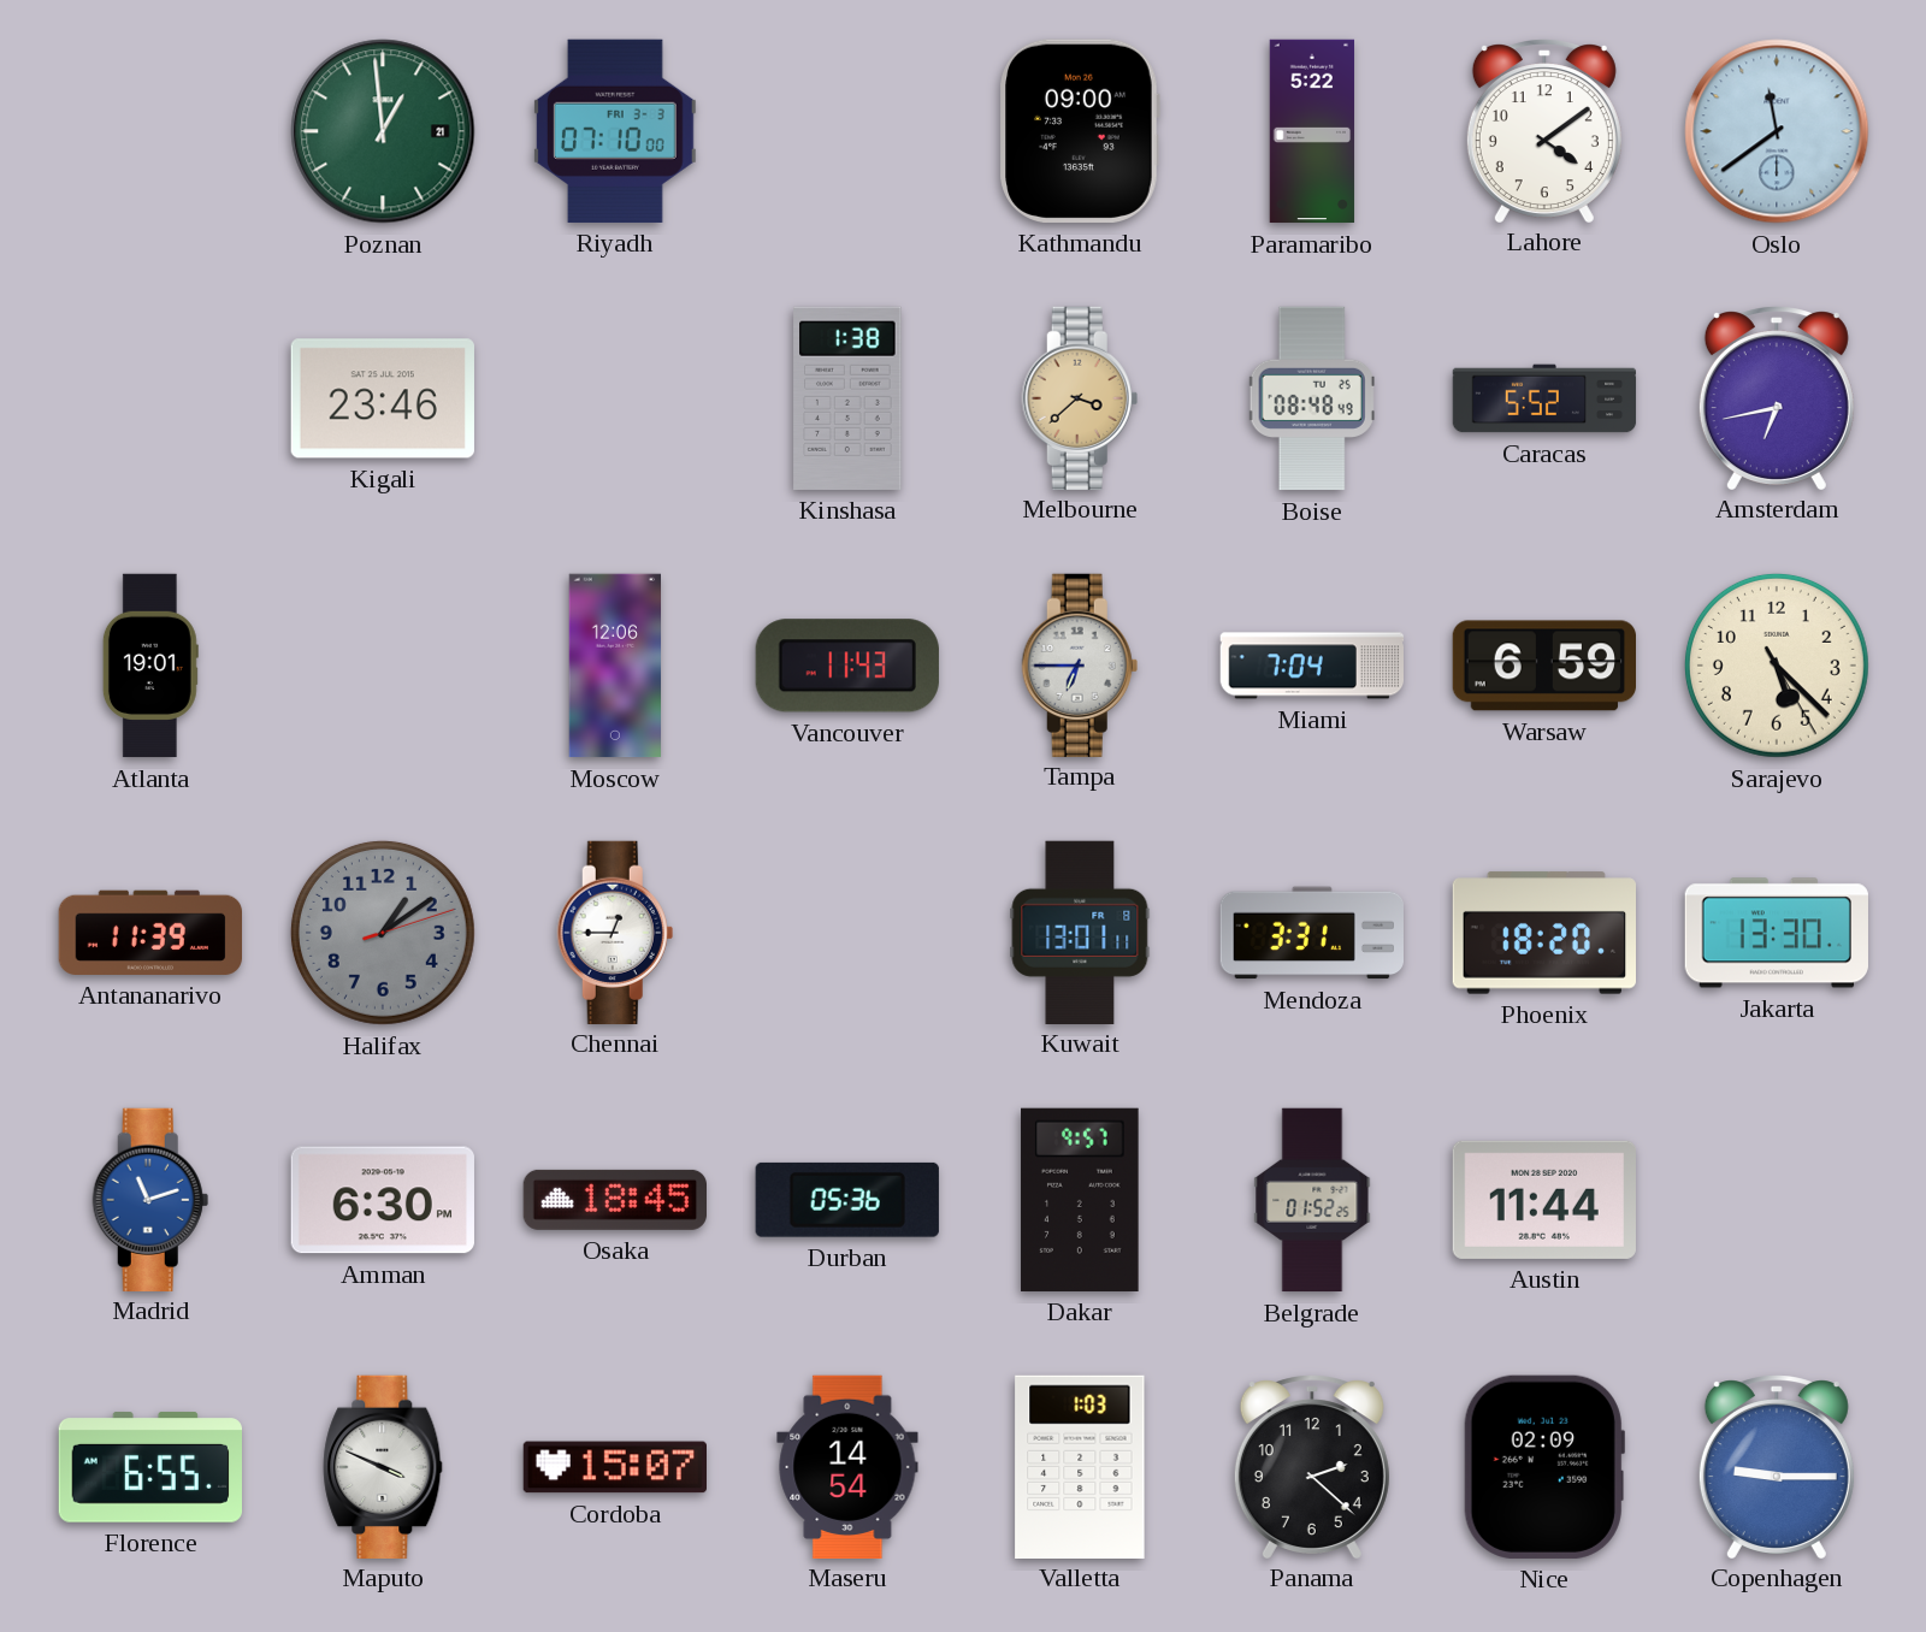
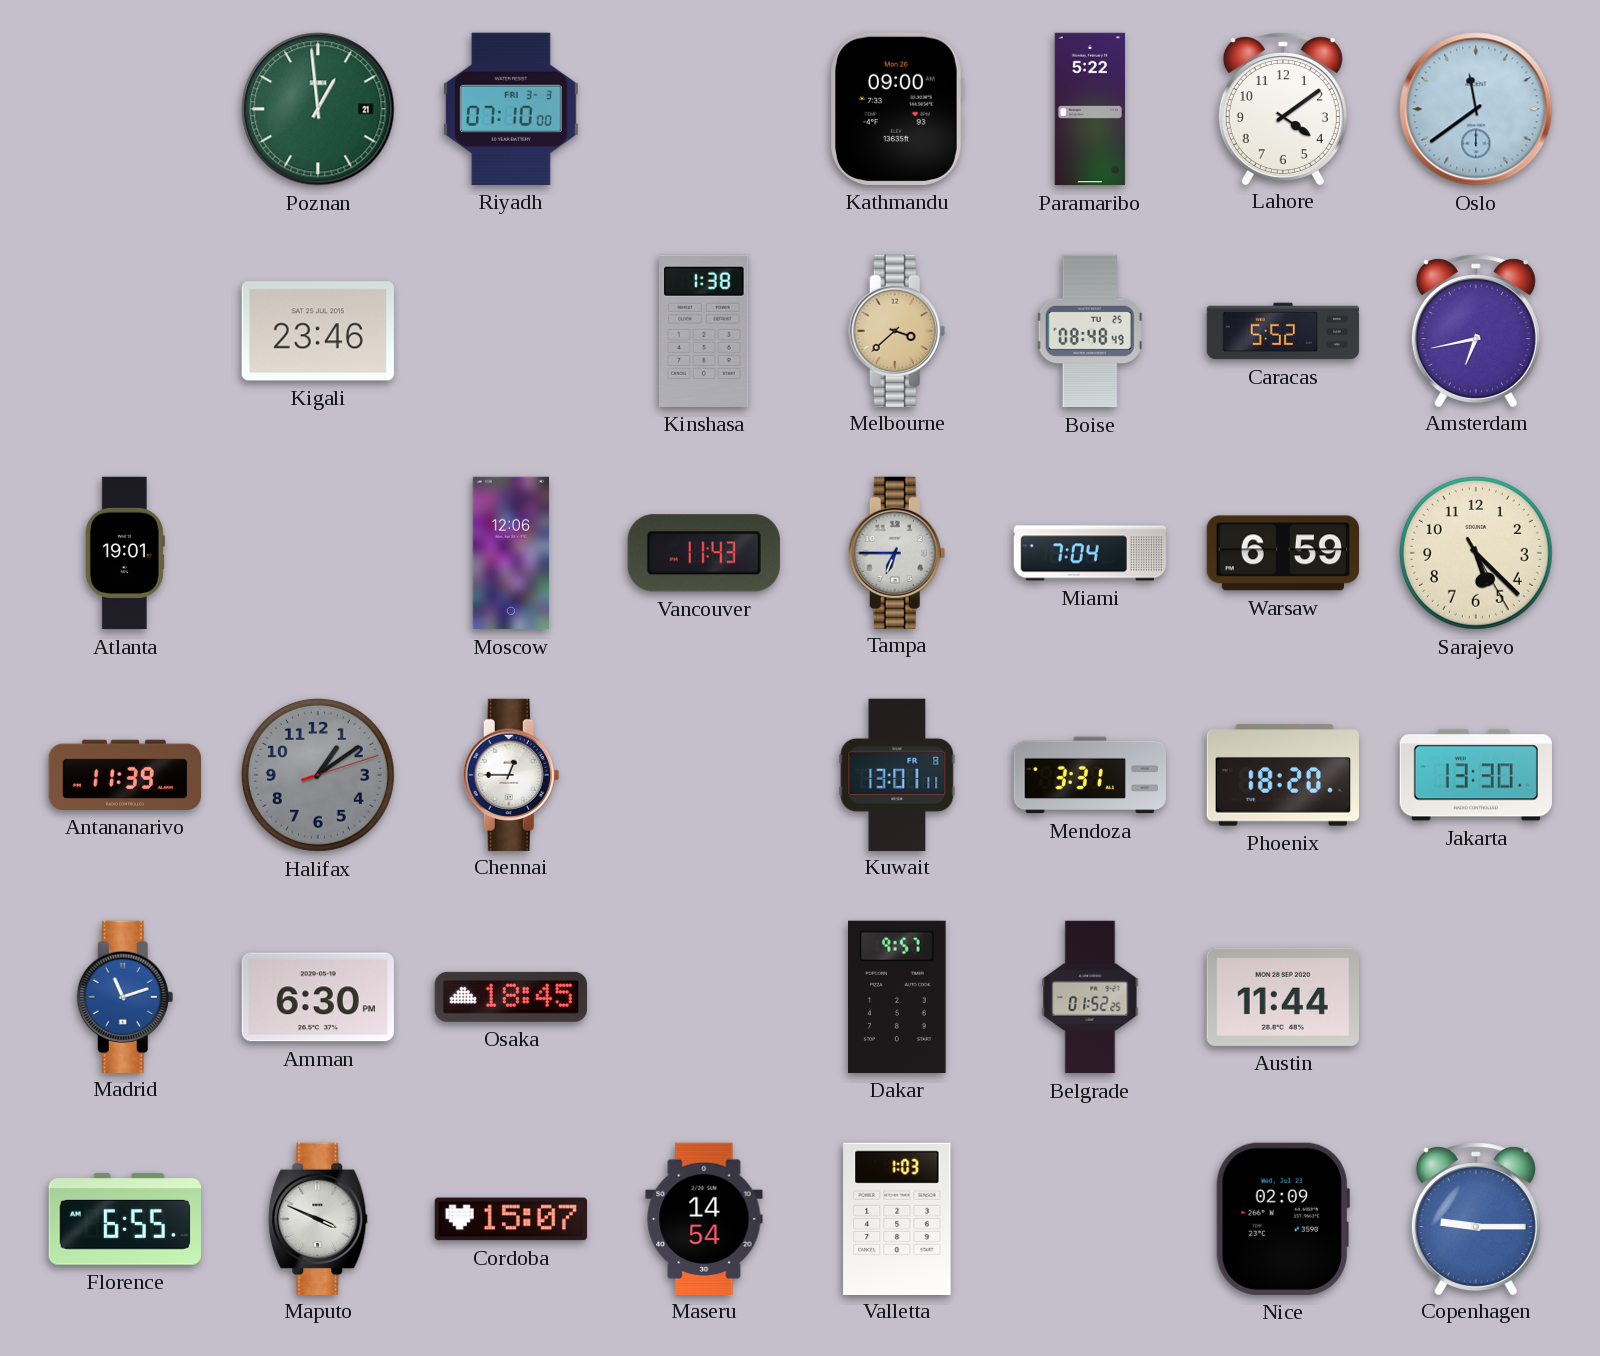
Durban: 05:36 -> none (847, 1200)
Panama: 2:22 -> none (1312, 1466)
